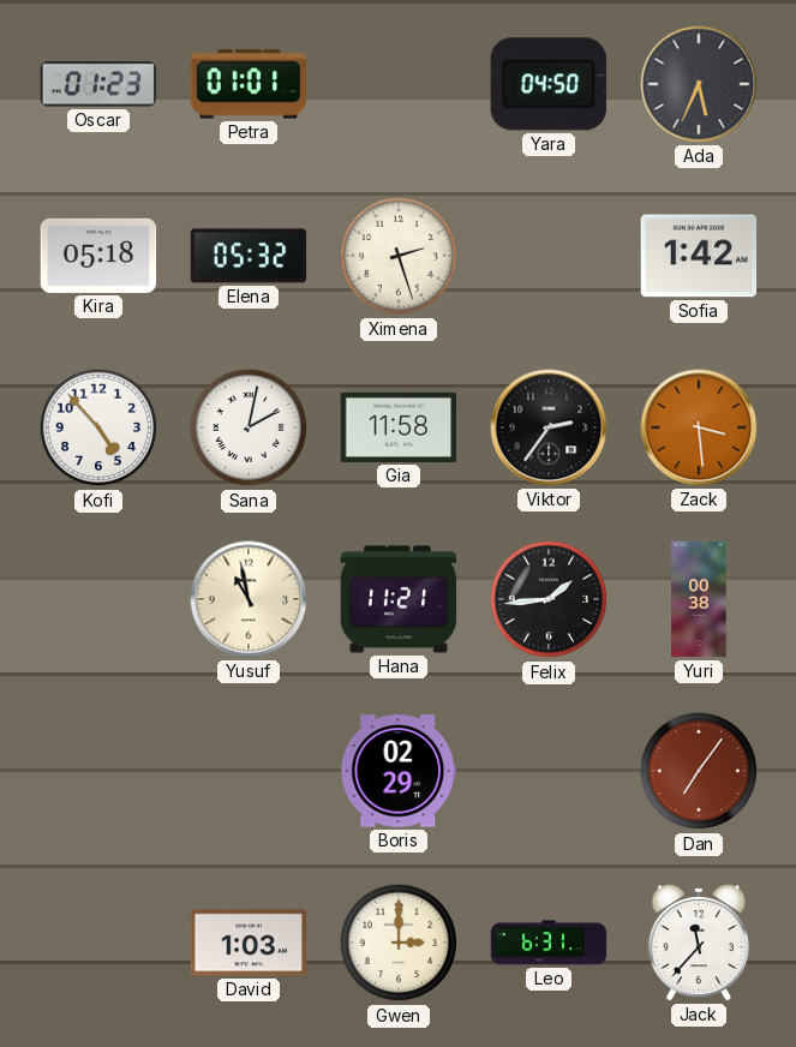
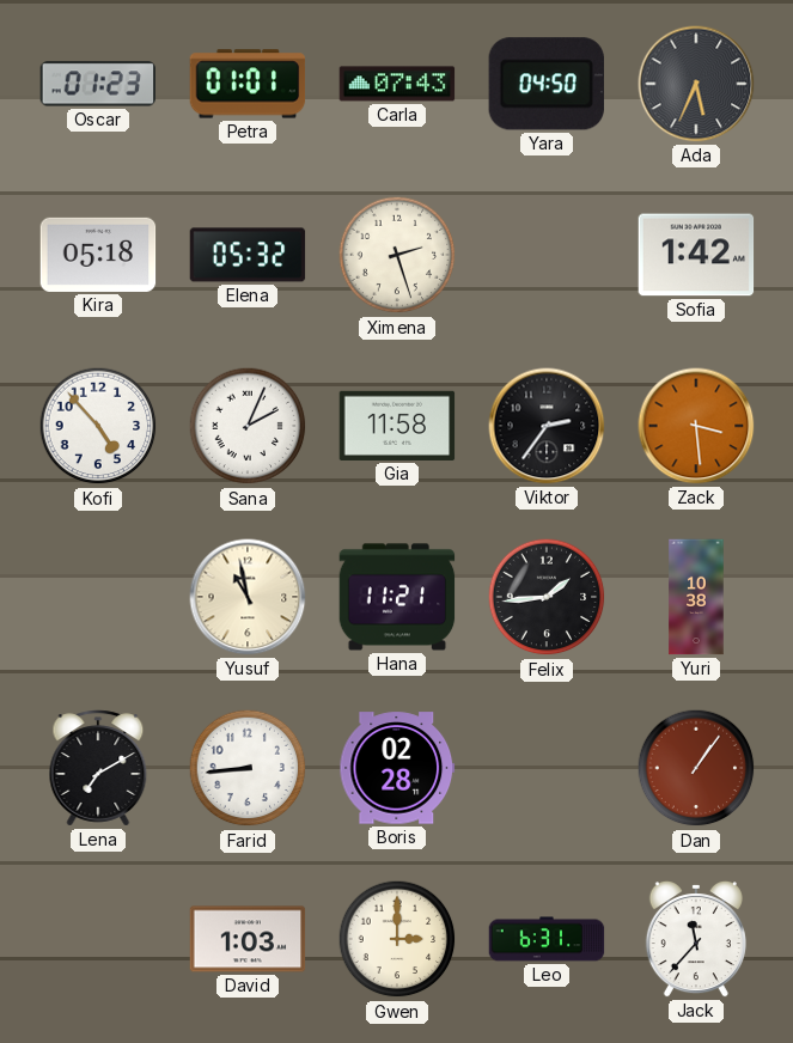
Carla: none -> 07:43 (397, 84)
Sana: 2:02 -> 2:04 (248, 426)
Yuri: 00:38 -> 10:38 (696, 597)
Lena: none -> 7:10 (98, 768)
Farid: none -> 8:44 (248, 768)
Boris: 02:29 -> 02:28 (397, 768)
Dan: 7:06 -> 1:06 (696, 768)
